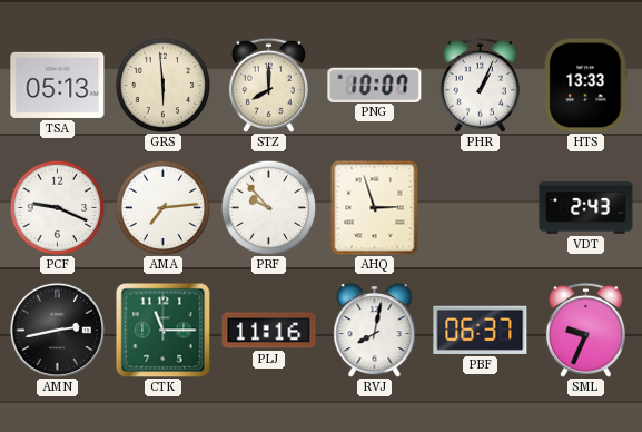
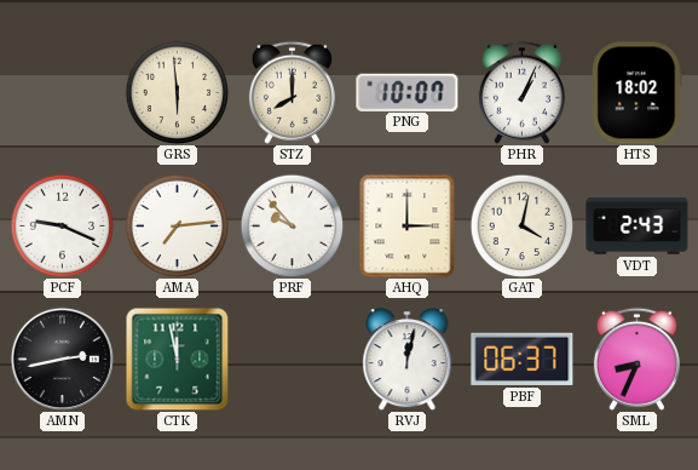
TSA: 05:13 -> none (58, 85)
HTS: 13:33 -> 18:02 (638, 93)
AHQ: 2:57 -> 3:00 (408, 225)
GAT: none -> 4:02 (521, 225)
CTK: 11:15 -> 11:58 (177, 359)
PLJ: 11:16 -> none (269, 331)
RVJ: 8:02 -> 12:02 (408, 360)
SML: 9:34 -> 8:34 (636, 359)
